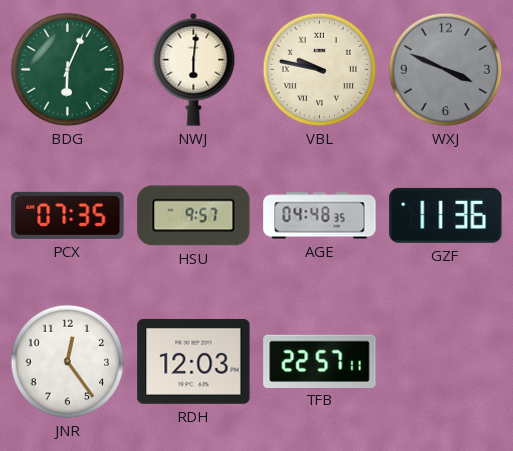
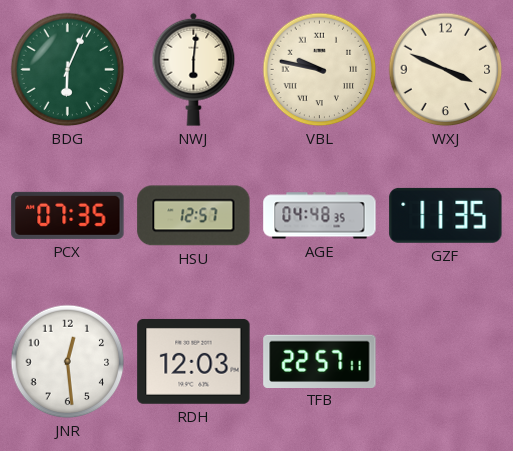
WXJ dial: grey -> cream (446, 70)
HSU: 9:57 -> 12:57 (194, 216)
GZF: 11:36 -> 11:35 (446, 215)
JNR: 12:24 -> 12:29 (68, 362)
